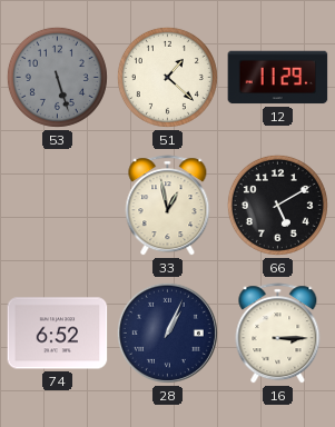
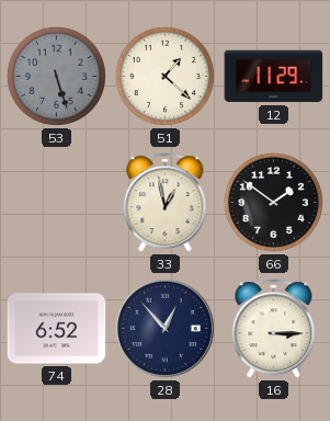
66: 5:10 -> 1:51 (273, 202)
28: 1:04 -> 12:53 (164, 328)
